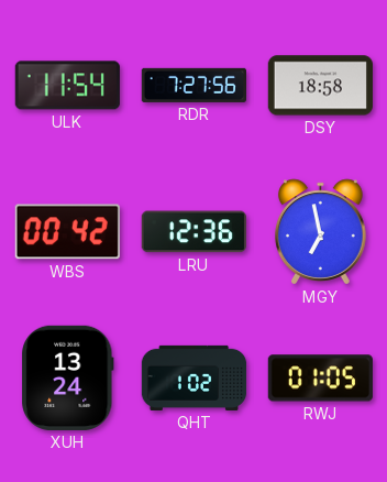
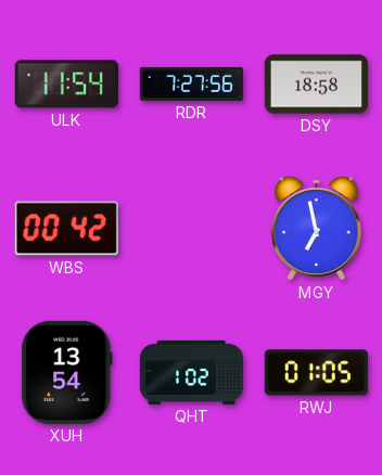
LRU: 12:36 -> none (193, 232)
XUH: 13:24 -> 13:54 (67, 372)
